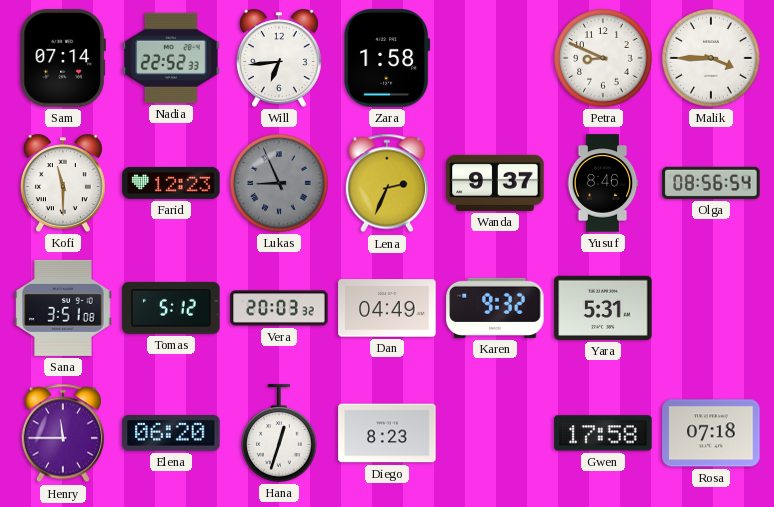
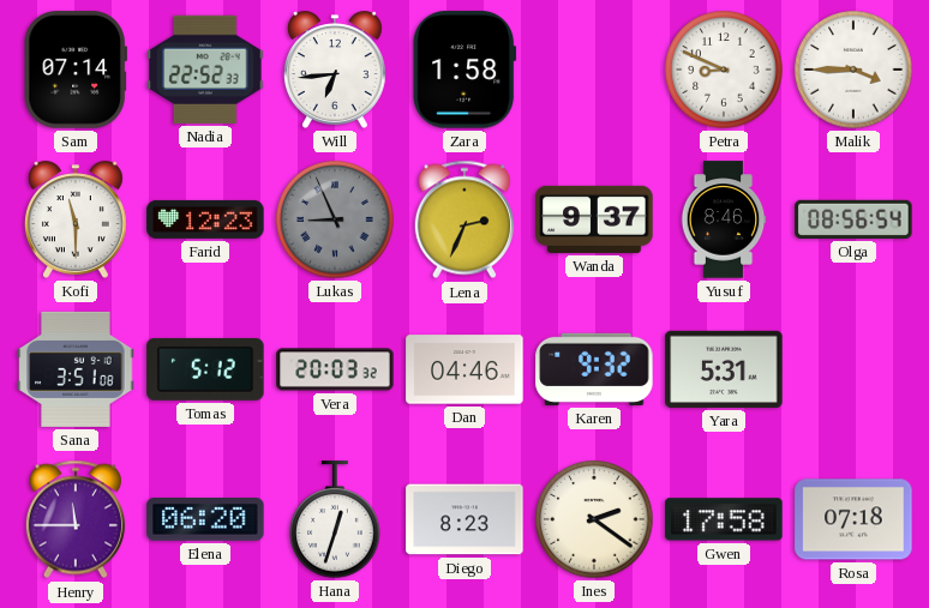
Dan: 04:49 -> 04:46 (464, 369)
Ines: none -> 2:21 (594, 519)
